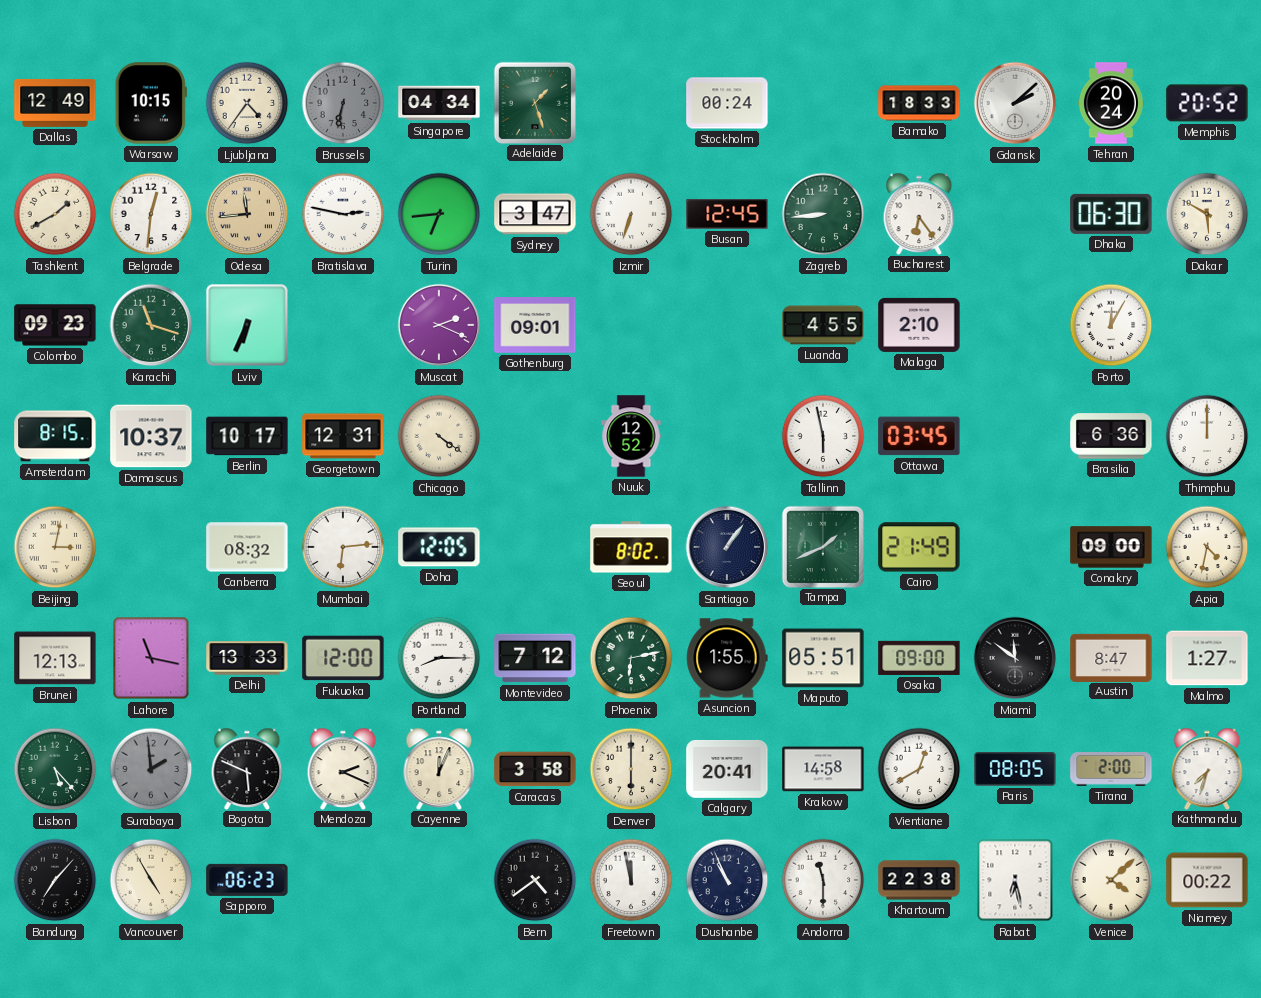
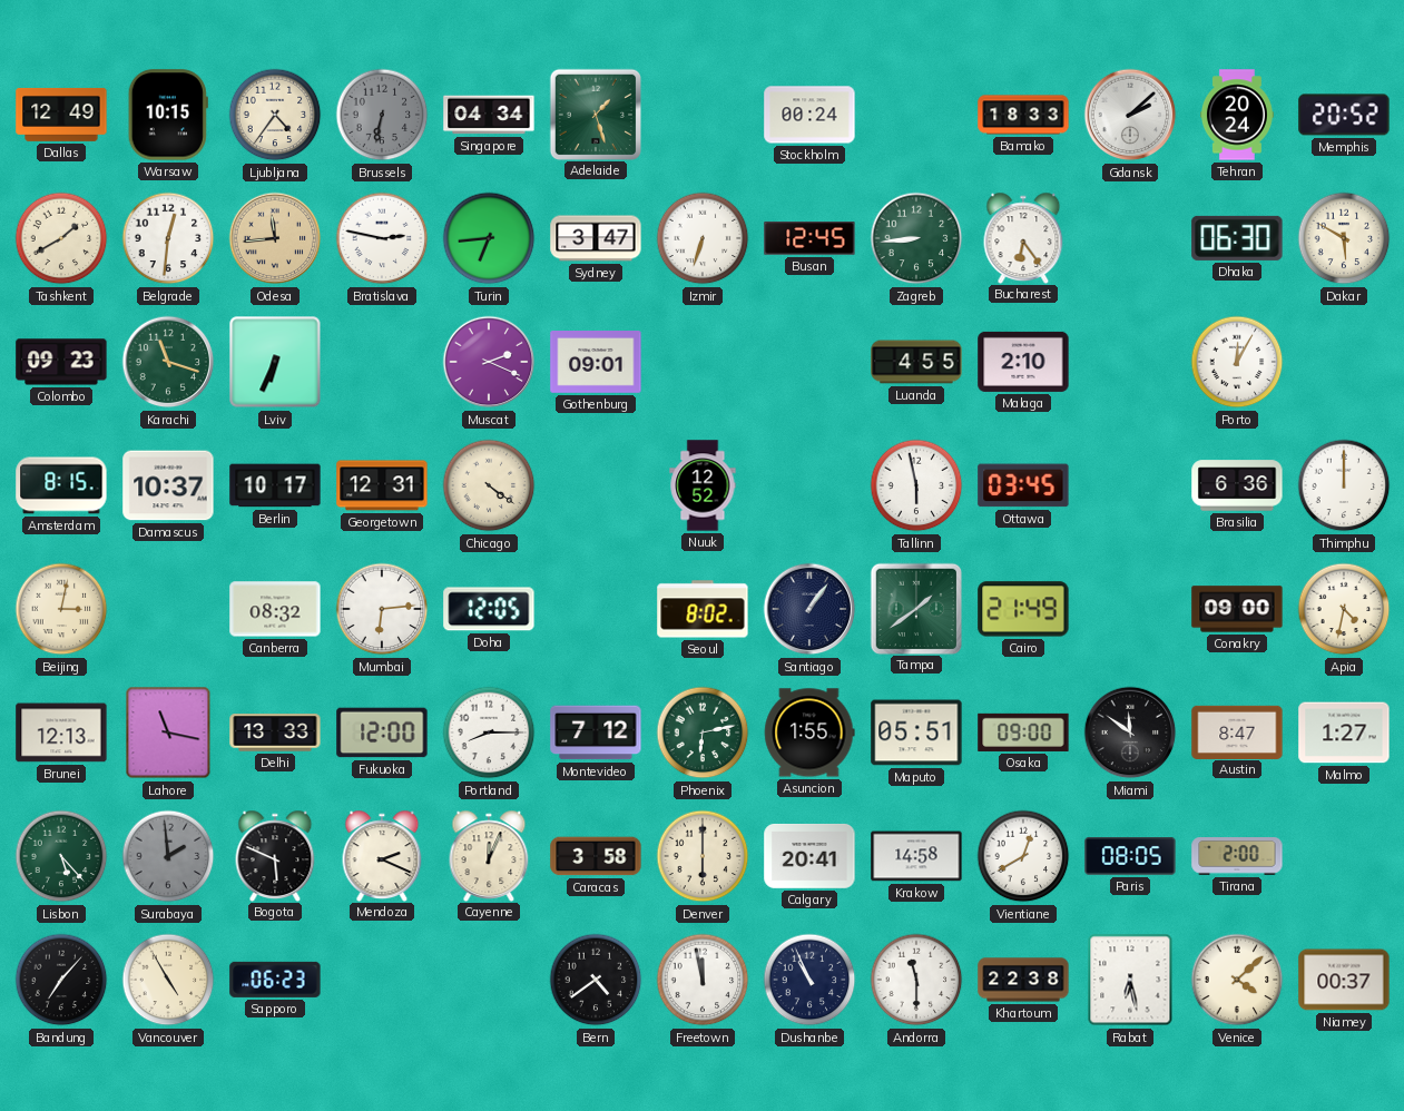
Tampa: 1:41 -> 1:39 (915, 608)
Kathmandu: 7:33 -> none (1207, 768)
Niamey: 00:22 -> 00:37 (1344, 980)
